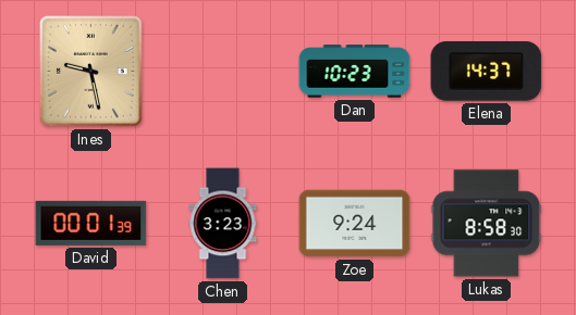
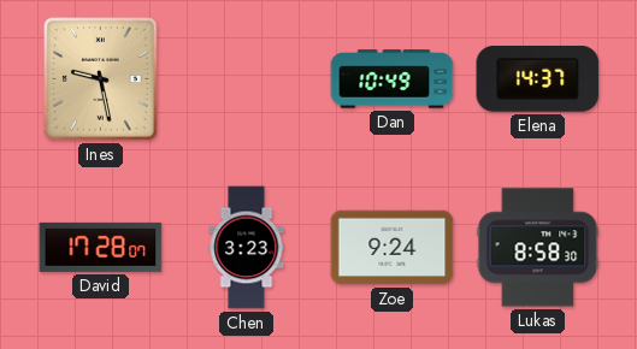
Dan: 10:23 -> 10:49 (393, 79)
David: 00:01 -> 17:28 (101, 247)
